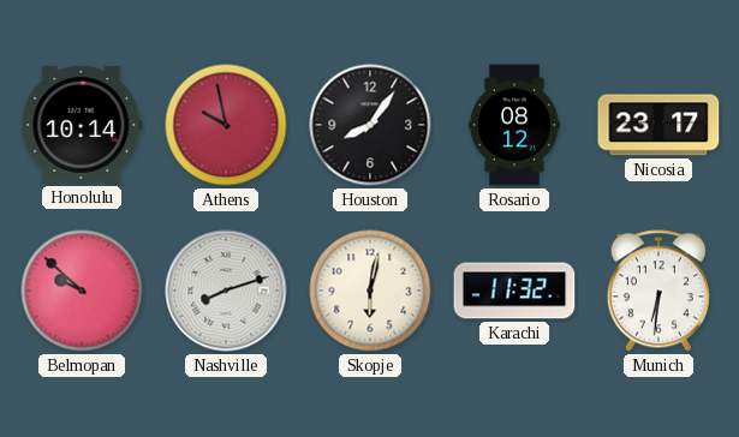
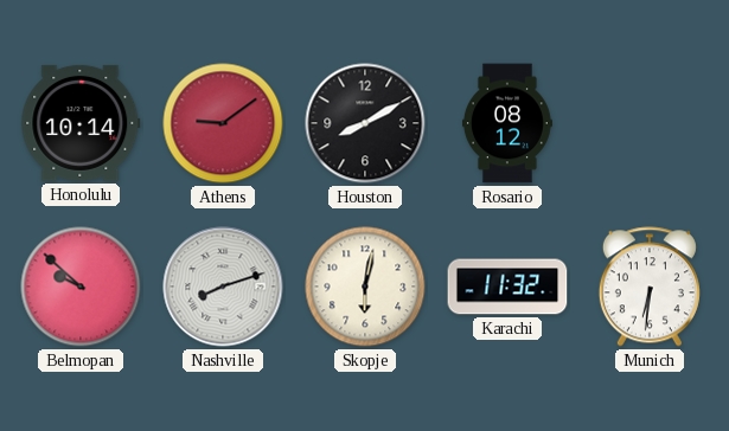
Athens: 9:58 -> 9:09 (223, 123)
Houston: 8:06 -> 8:10 (365, 123)
Nicosia: 23:17 -> none (658, 125)
